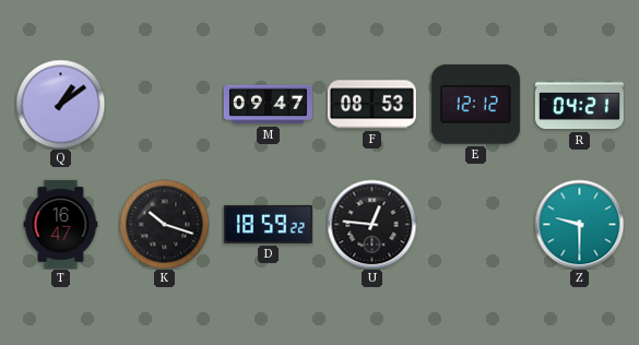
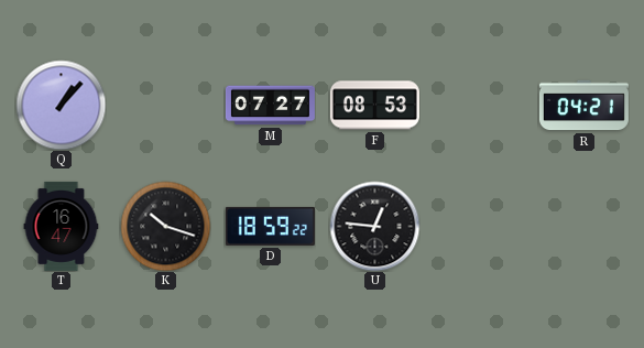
Q: 1:09 -> 1:07 (61, 105)
M: 09:47 -> 07:27 (270, 106)
E: 12:12 -> none (475, 105)
Z: 9:30 -> none (579, 224)
